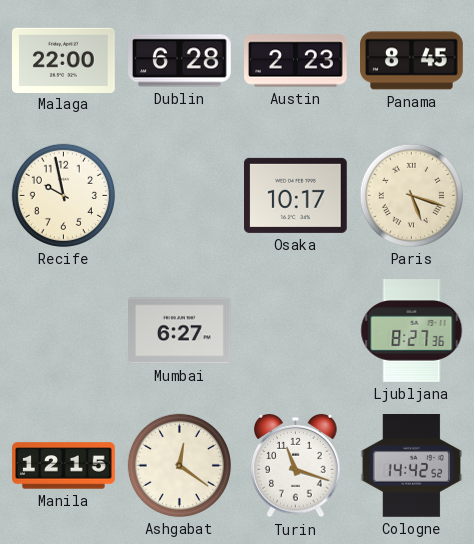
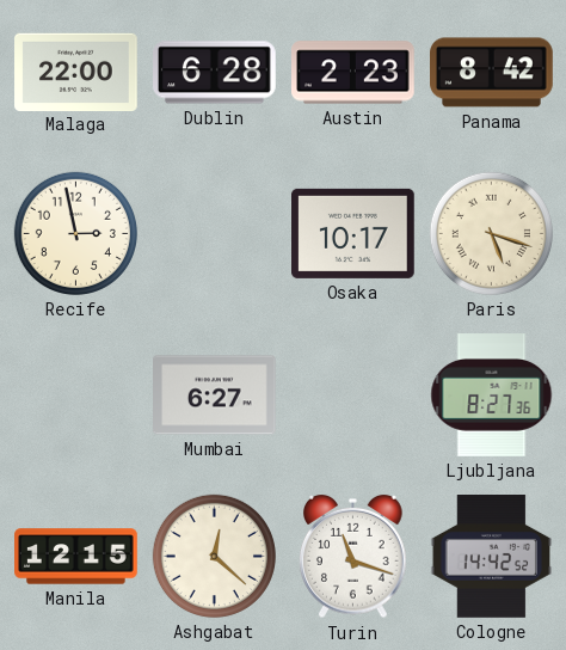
Panama: 8:45 -> 8:42 (492, 73)
Recife: 9:58 -> 2:58 (75, 233)
Ashgabat: 12:21 -> 12:22 (214, 556)
